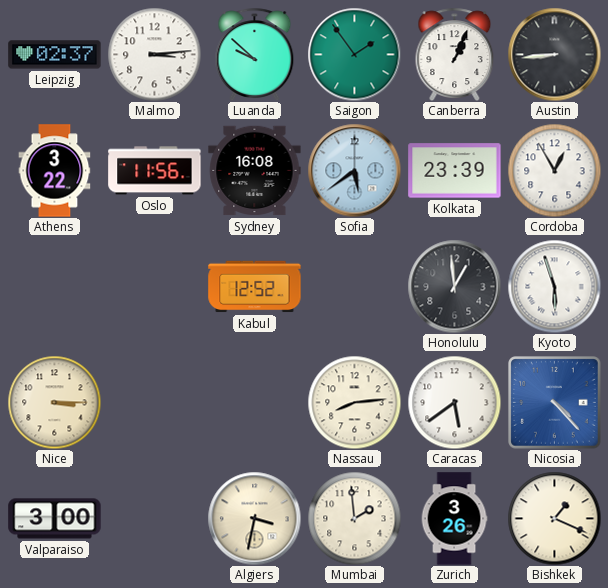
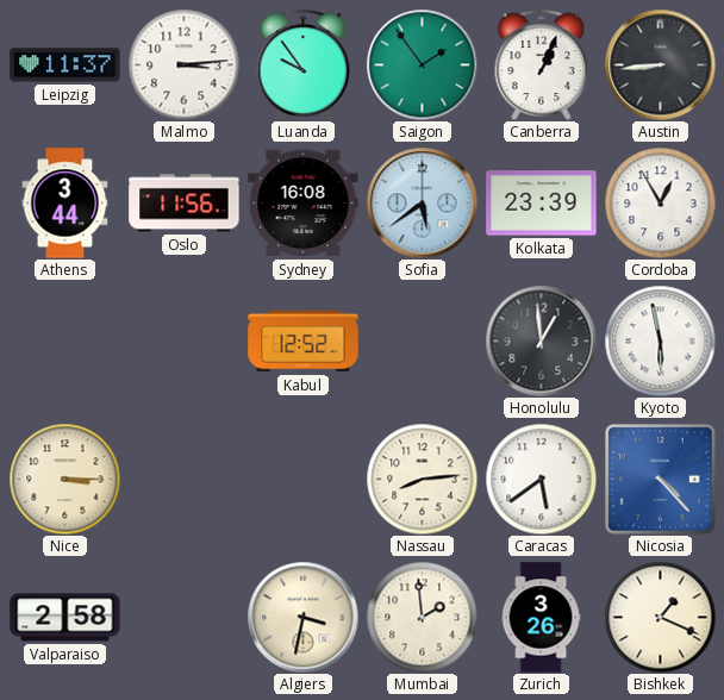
Leipzig: 02:37 -> 11:37 (65, 65)
Luanda: 9:52 -> 9:54 (304, 64)
Athens: 3:22 -> 3:44 (65, 204)
Kyoto: 5:57 -> 5:58 (660, 340)
Valparaiso: 3:00 -> 2:58 (65, 618)
